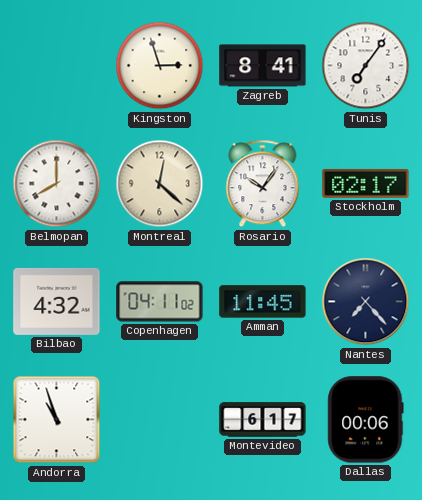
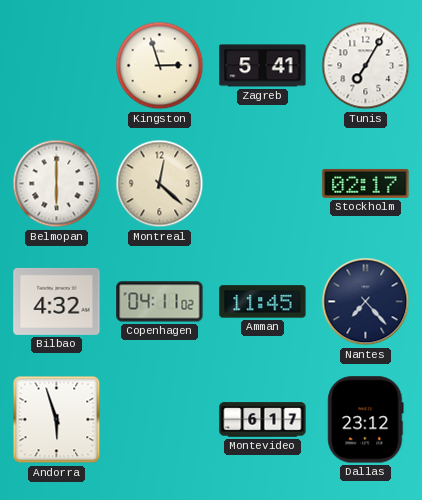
Zagreb: 8:41 -> 5:41 (263, 66)
Tunis: 7:06 -> 7:05 (366, 66)
Belmopan: 8:00 -> 6:00 (57, 184)
Rosario: 10:06 -> none (263, 184)
Andorra: 10:57 -> 5:57 (57, 420)
Dallas: 00:06 -> 23:12 (366, 420)
